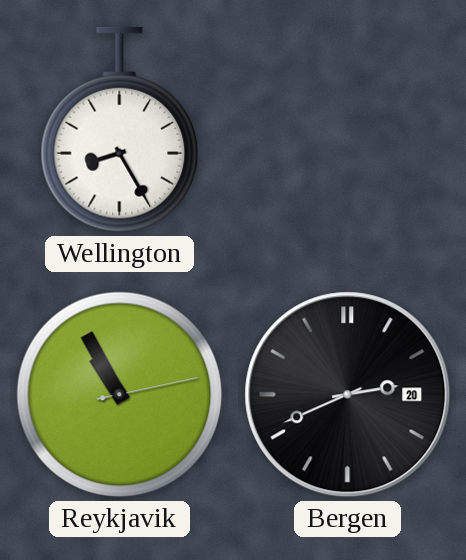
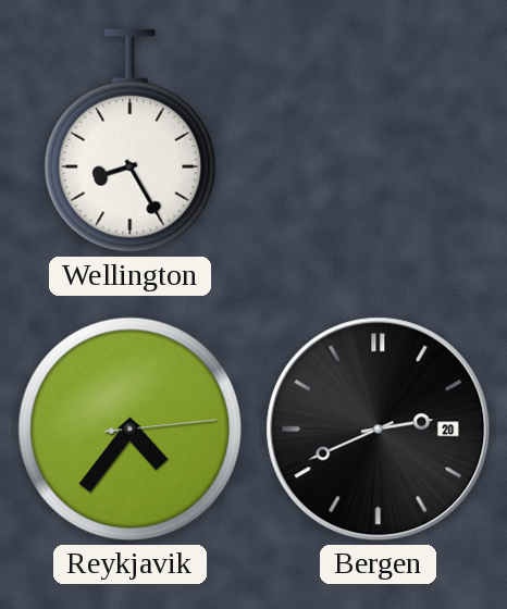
Reykjavik: 10:55 -> 4:36 (131, 430)
